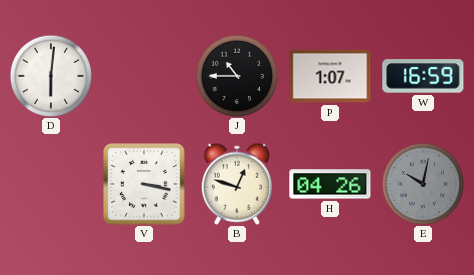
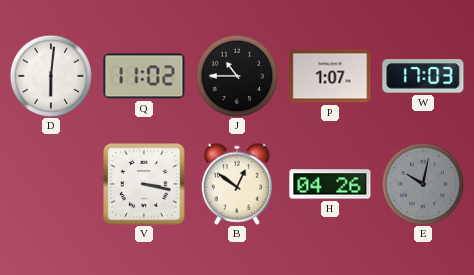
Q: none -> 11:02 (144, 76)
W: 16:59 -> 17:03 (423, 76)
B: 12:48 -> 12:51 (237, 184)
